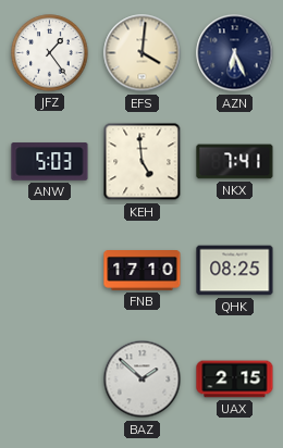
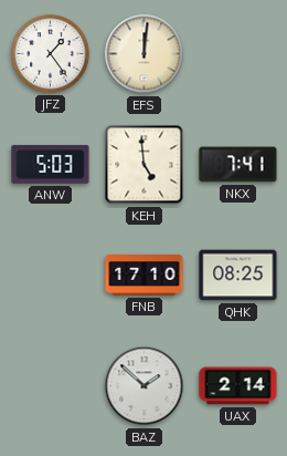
EFS: 4:01 -> 12:01 (145, 54)
AZN: 6:26 -> none (235, 53)
UAX: 2:15 -> 2:14 (238, 386)
